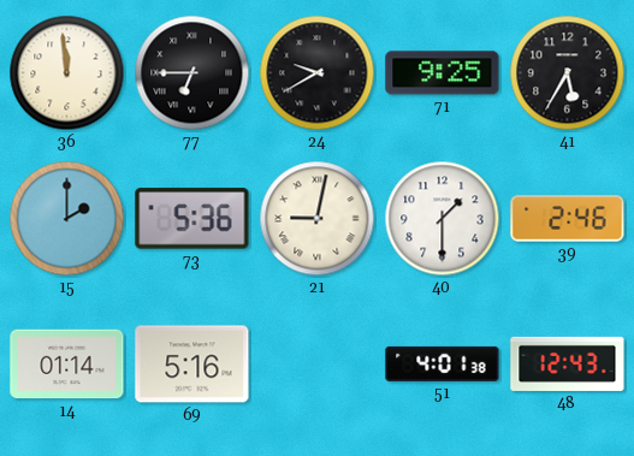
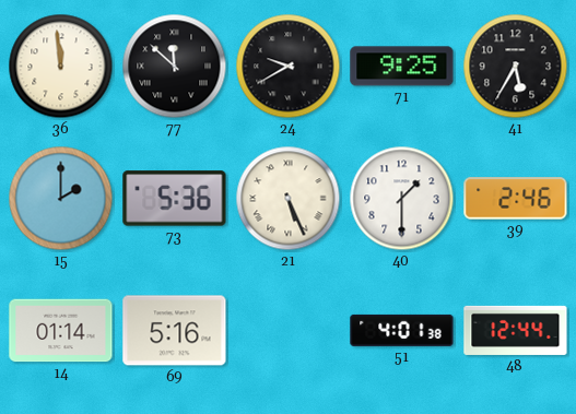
77: 6:45 -> 11:52 (175, 67)
21: 9:02 -> 5:26 (289, 199)
48: 12:43 -> 12:44 (516, 330)
